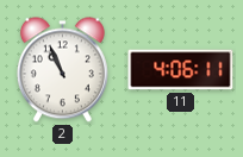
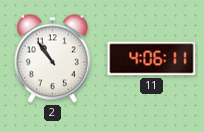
2: 10:56 -> 10:54 (52, 59)
